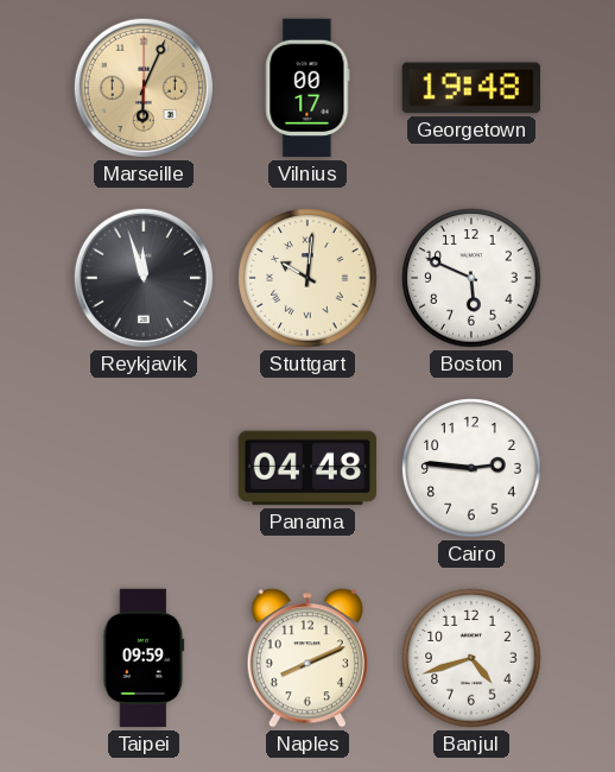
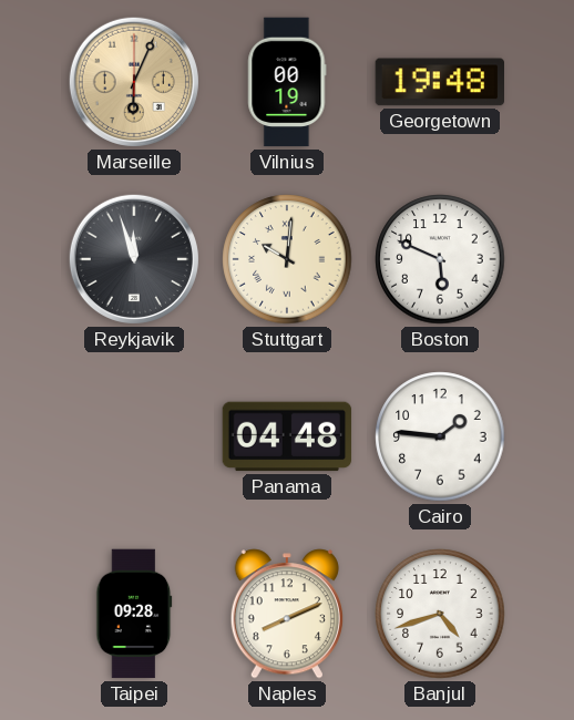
Vilnius: 00:17 -> 00:19 (287, 82)
Cairo: 2:46 -> 1:46 (440, 436)
Taipei: 09:59 -> 09:28 (134, 614)
